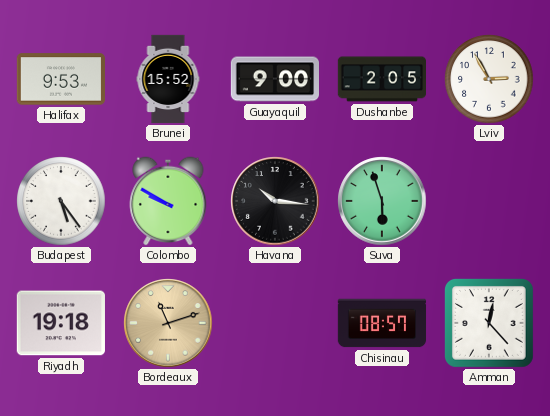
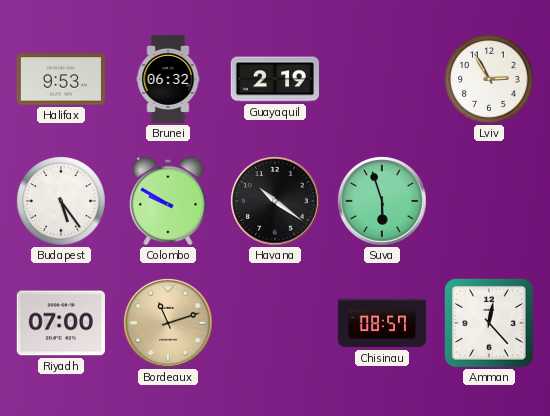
Brunei: 15:52 -> 06:32 (168, 79)
Guayaquil: 9:00 -> 2:19 (274, 79)
Dushanbe: 2:05 -> none (382, 79)
Havana: 10:16 -> 10:21 (275, 201)
Riyadh: 19:18 -> 07:00 (61, 323)
